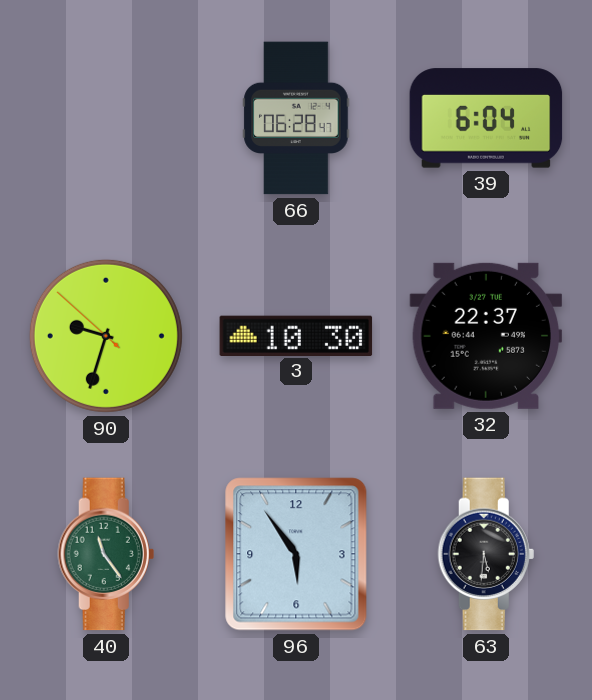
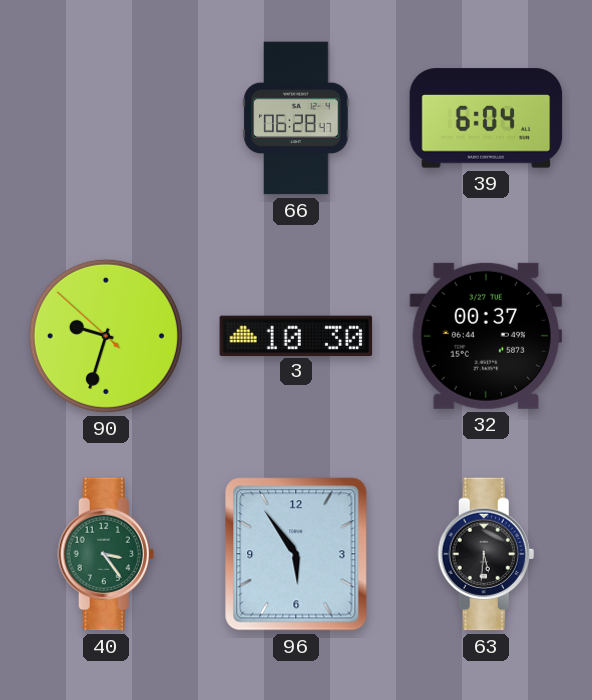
32: 22:37 -> 00:37 (486, 336)
40: 11:24 -> 3:24 (106, 554)
